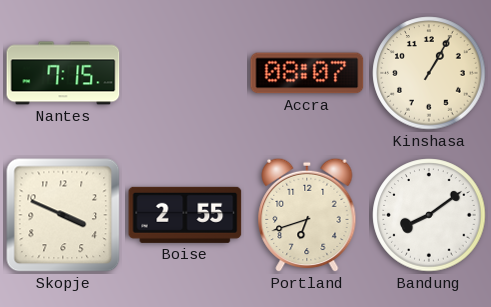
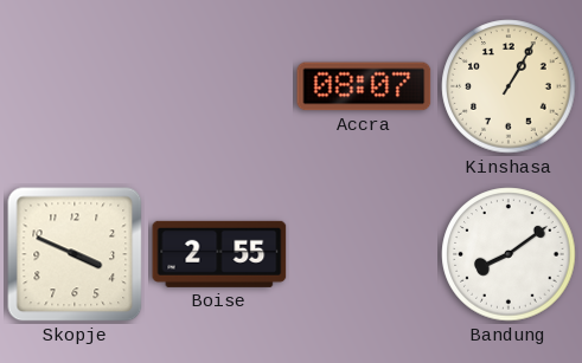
Nantes: 7:15 -> none (63, 73)
Portland: 6:42 -> none (307, 215)
